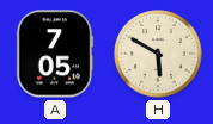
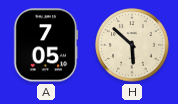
H: 5:50 -> 5:52 (132, 45)
